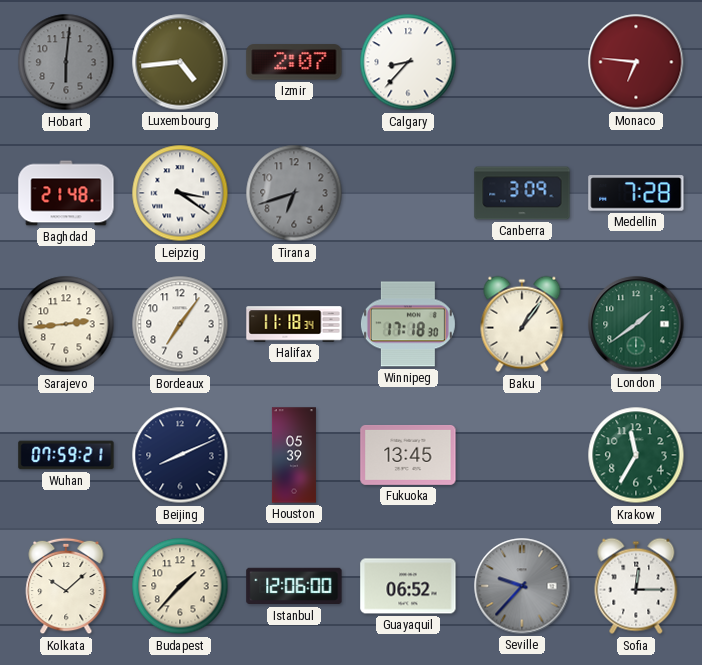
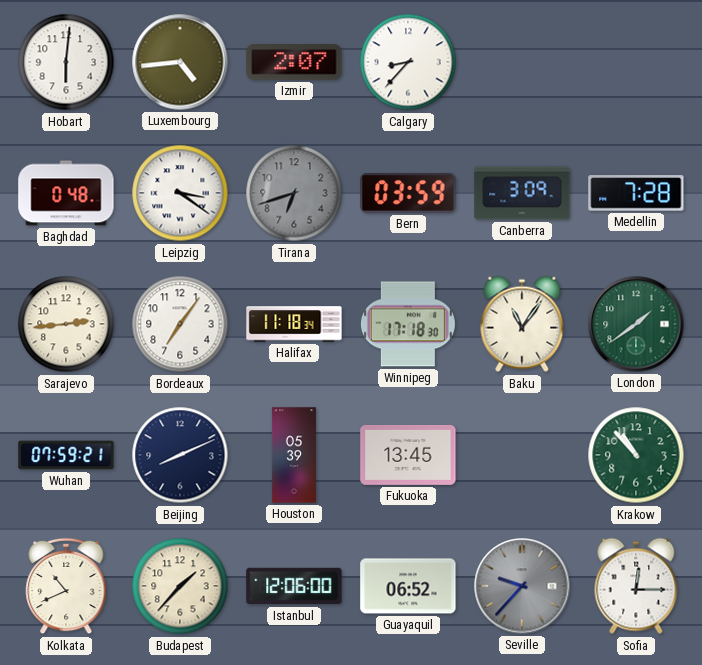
Hobart dial: grey -> white (66, 62)
Monaco: 6:46 -> none (636, 62)
Baghdad: 21:48 -> 0:48 (66, 193)
Bern: none -> 03:59 (408, 193)
Baku: 1:06 -> 11:06 (522, 324)
Krakow: 11:35 -> 10:53 (636, 455)
Kolkata: 10:08 -> 10:41 (66, 586)
